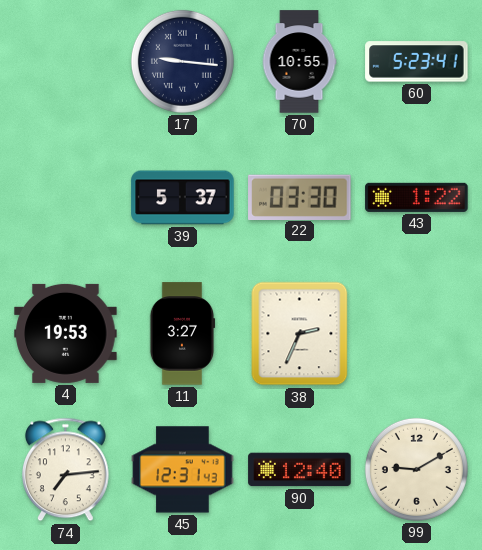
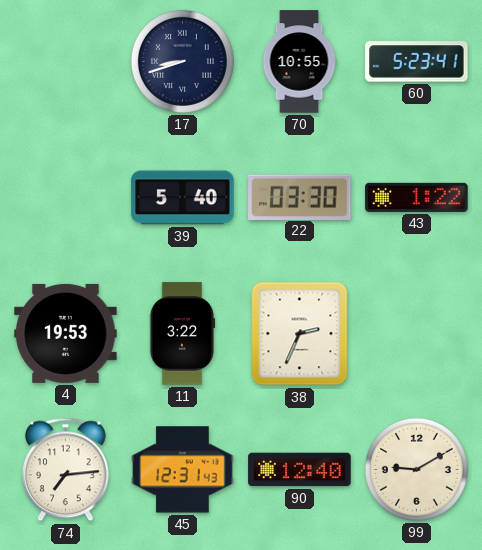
17: 9:16 -> 8:42 (182, 61)
39: 5:37 -> 5:40 (183, 198)
11: 3:27 -> 3:22 (182, 334)
